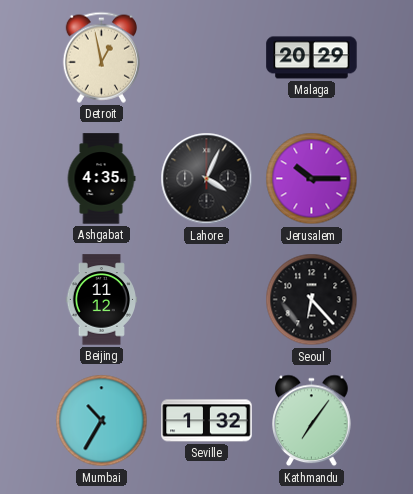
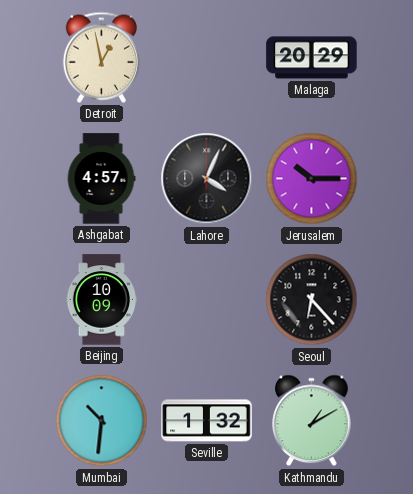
Ashgabat: 4:35 -> 4:57 (101, 179)
Beijing: 11:12 -> 10:09 (101, 300)
Mumbai: 10:35 -> 10:31 (102, 421)
Kathmandu: 7:06 -> 1:10 (312, 421)
